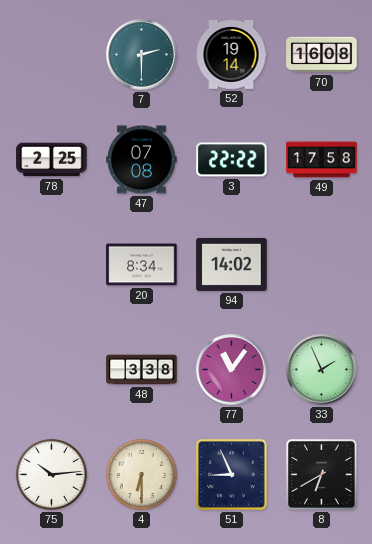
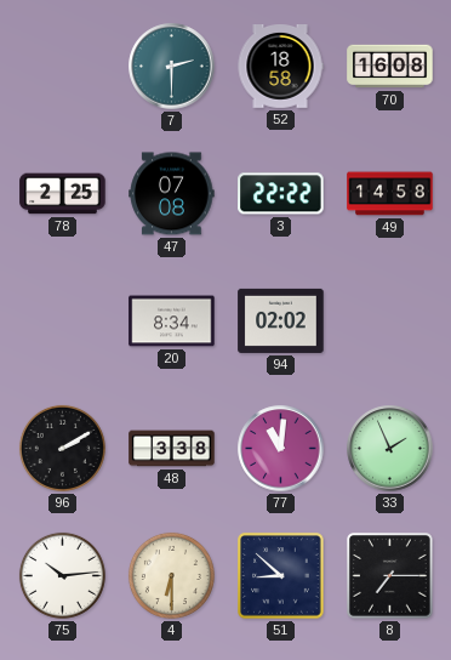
52: 19:14 -> 18:58 (280, 67)
49: 17:58 -> 14:58 (390, 194)
94: 14:02 -> 02:02 (281, 320)
96: none -> 2:10 (62, 448)
77: 11:06 -> 11:01 (281, 449)
51: 8:56 -> 8:52 (281, 576)
8: 6:40 -> 7:15 (390, 576)
